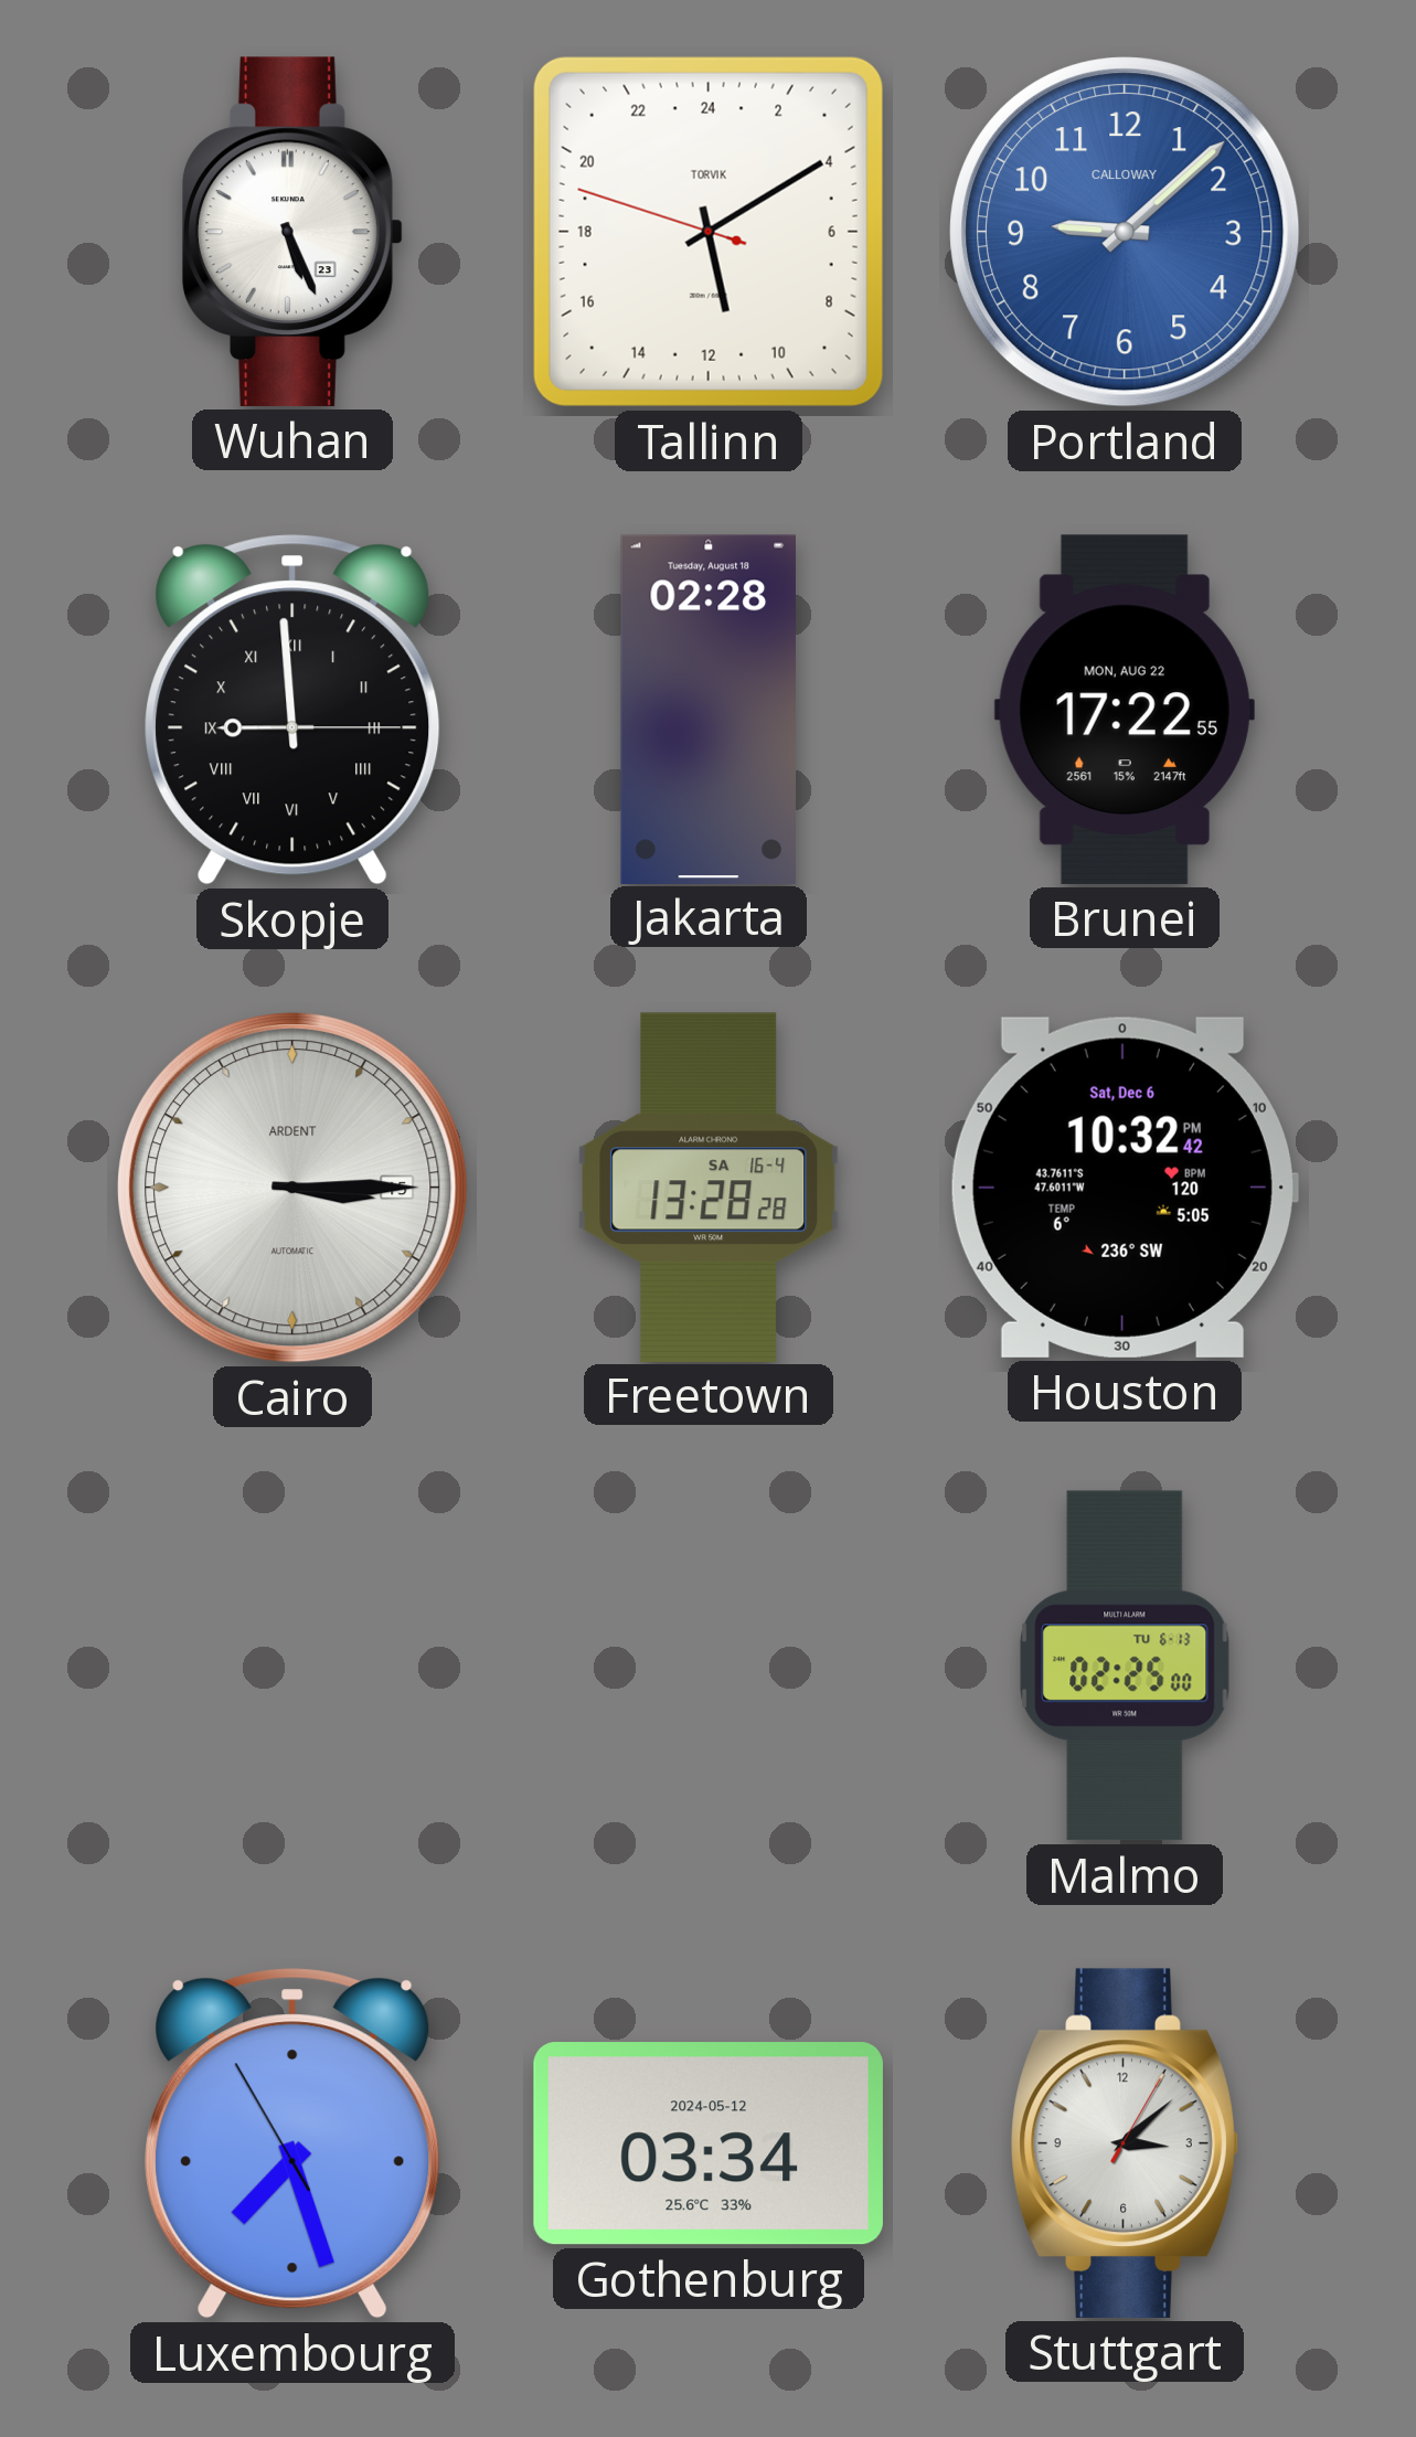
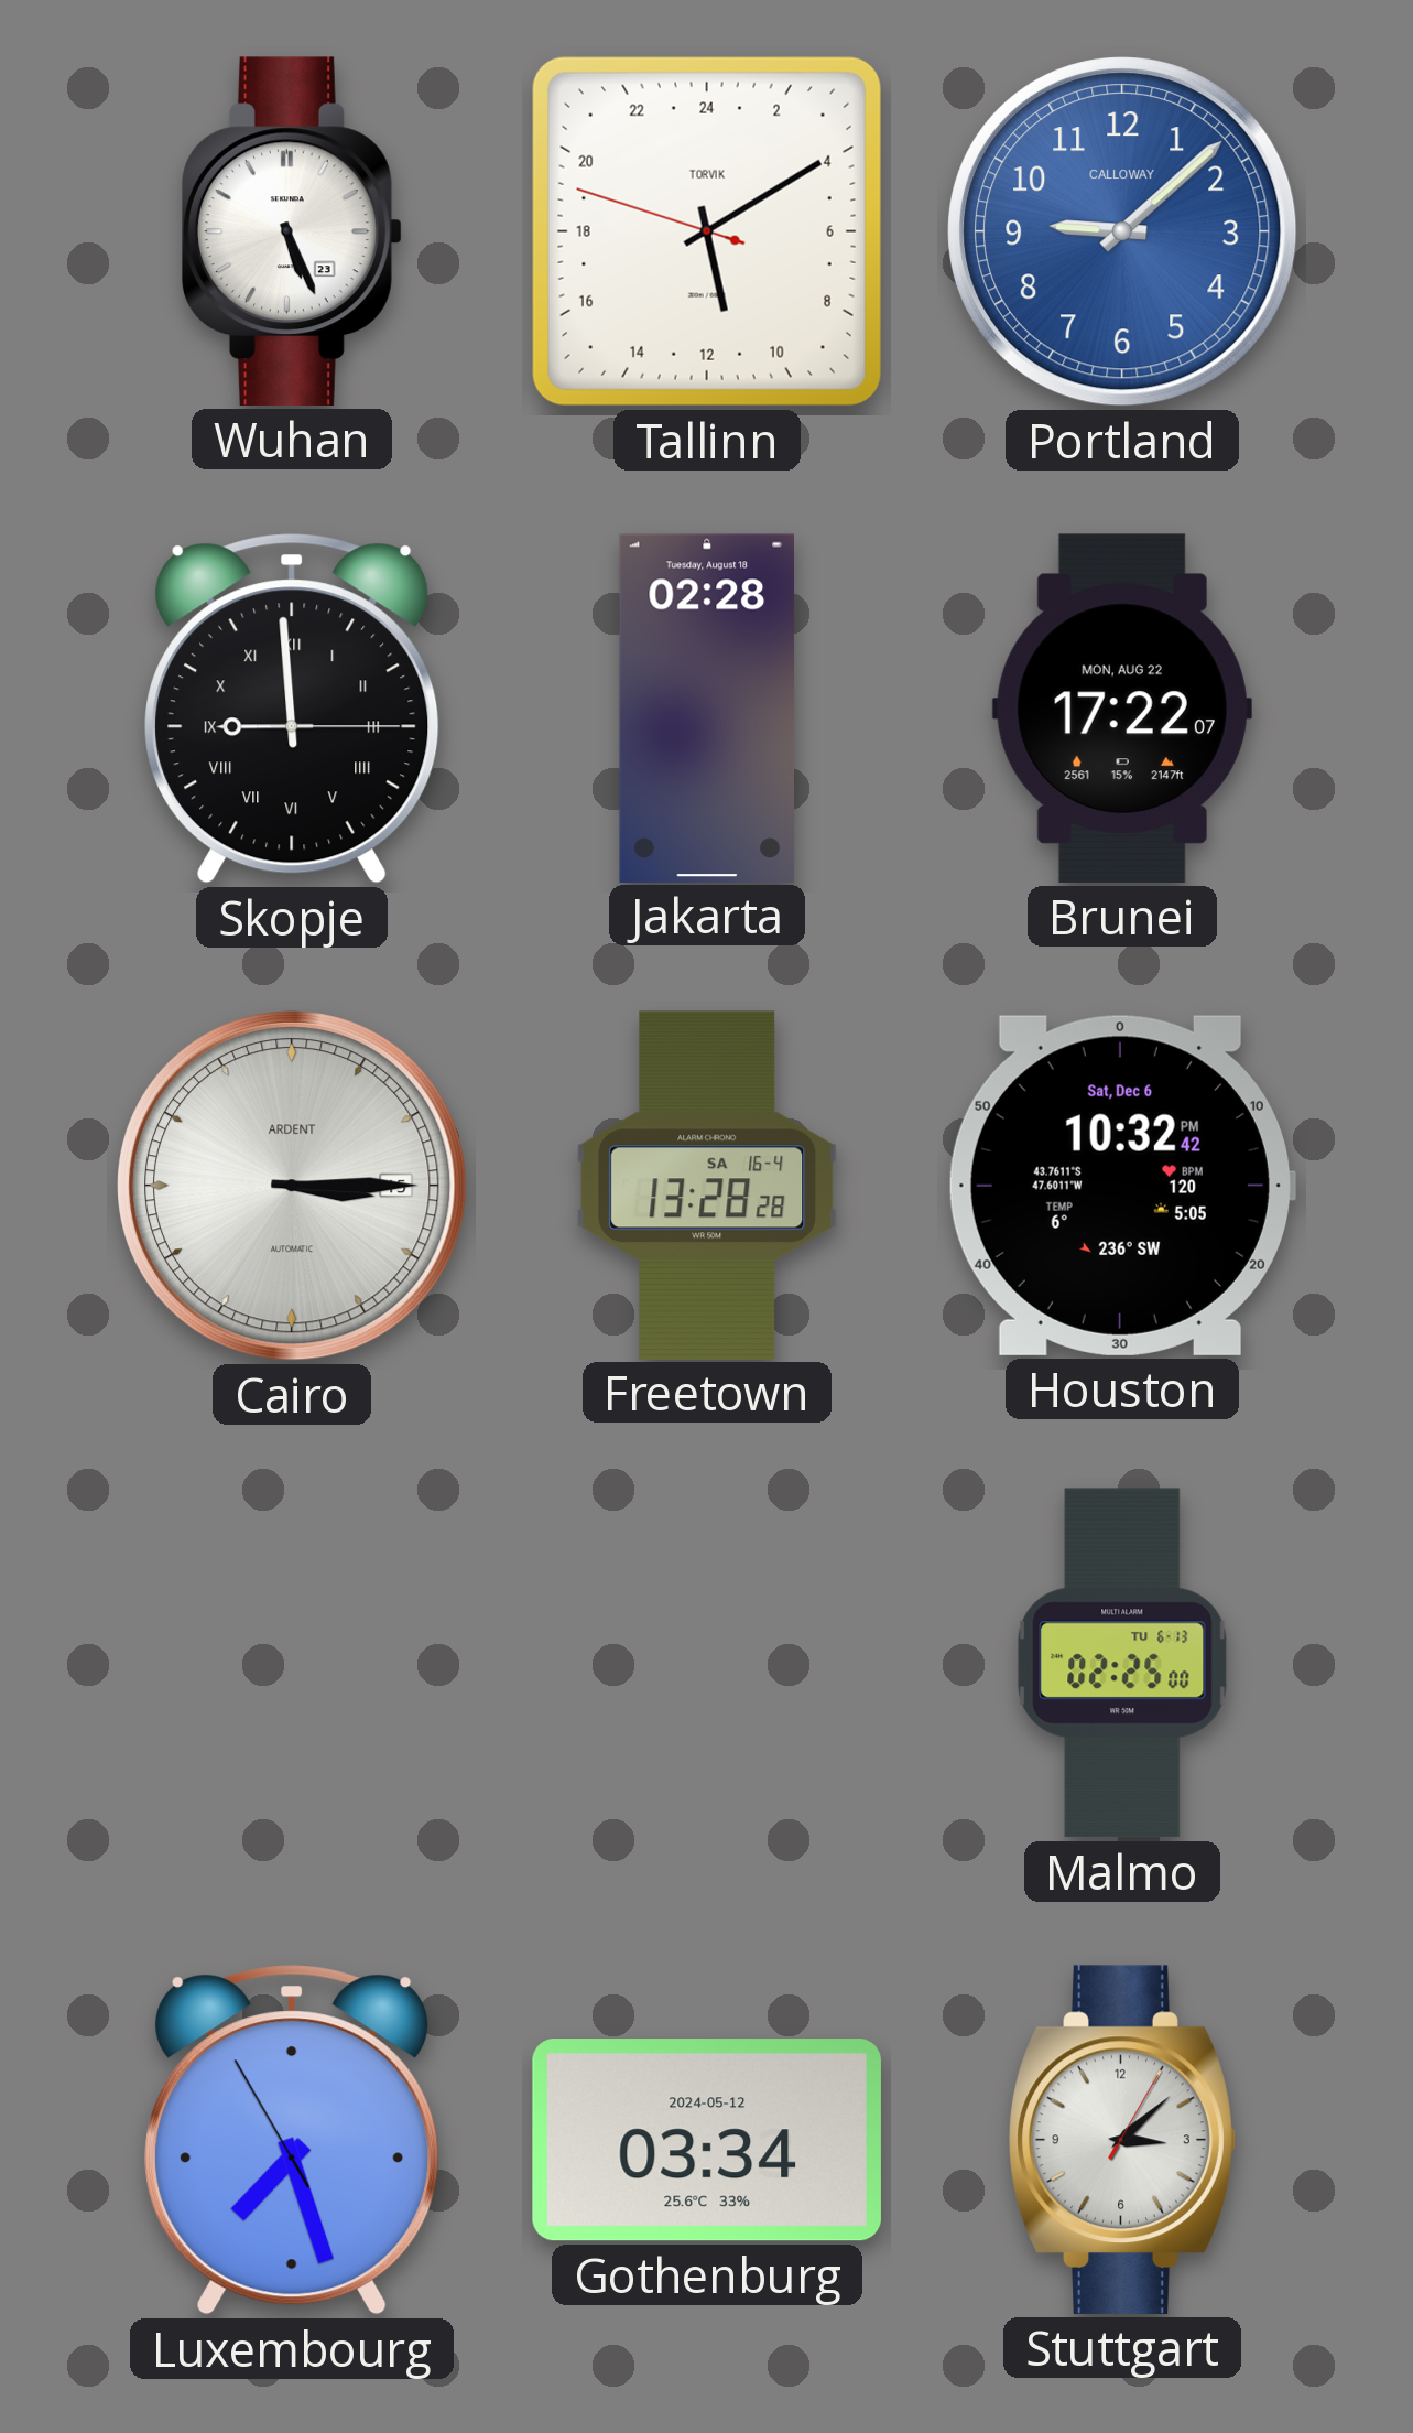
Brunei: 17:22:55 -> 17:22:07 (1122, 709)
